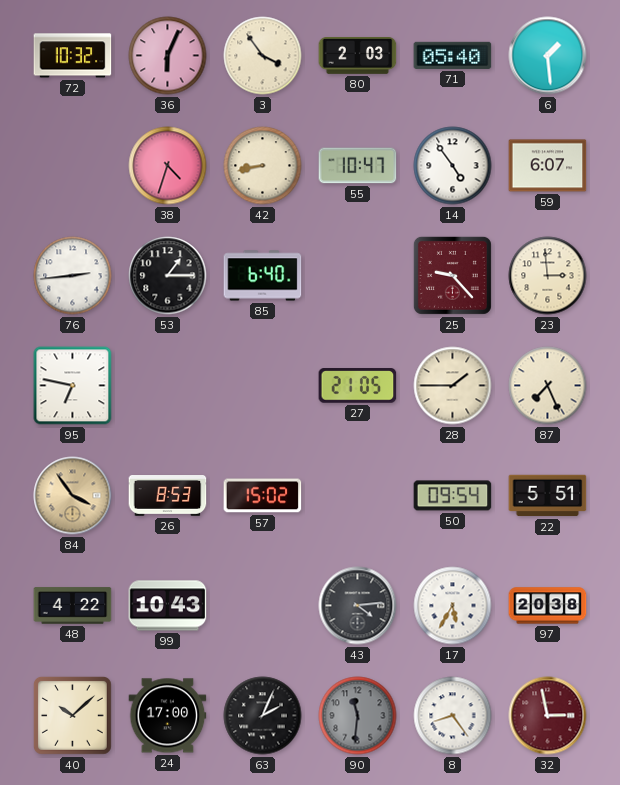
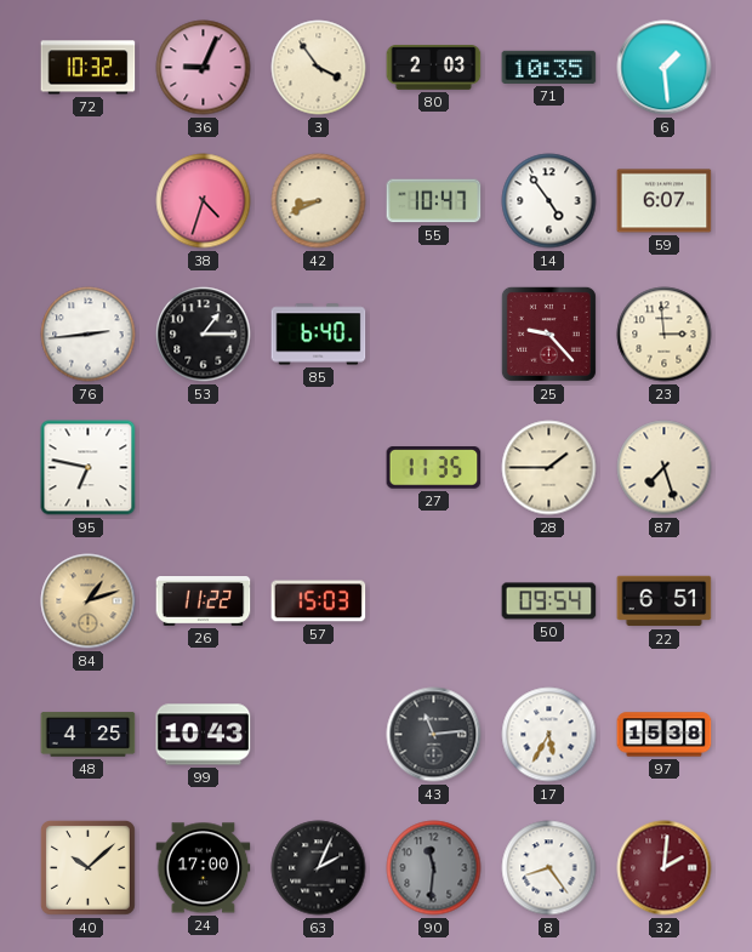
36: 6:04 -> 9:04 (204, 68)
71: 05:40 -> 10:35 (549, 67)
42: 8:43 -> 8:41 (319, 201)
27: 21:05 -> 11:35 (434, 468)
87: 7:26 -> 7:27 (665, 468)
84: 3:54 -> 1:12 (89, 602)
26: 8:53 -> 11:22 (204, 602)
57: 15:02 -> 15:03 (319, 602)
22: 5:51 -> 6:51 (665, 602)
48: 4:22 -> 4:25 (89, 735)
43: 4:14 -> 11:14 (434, 735)
97: 20:38 -> 15:38 (665, 735)
32: 2:58 -> 2:01 (665, 868)
